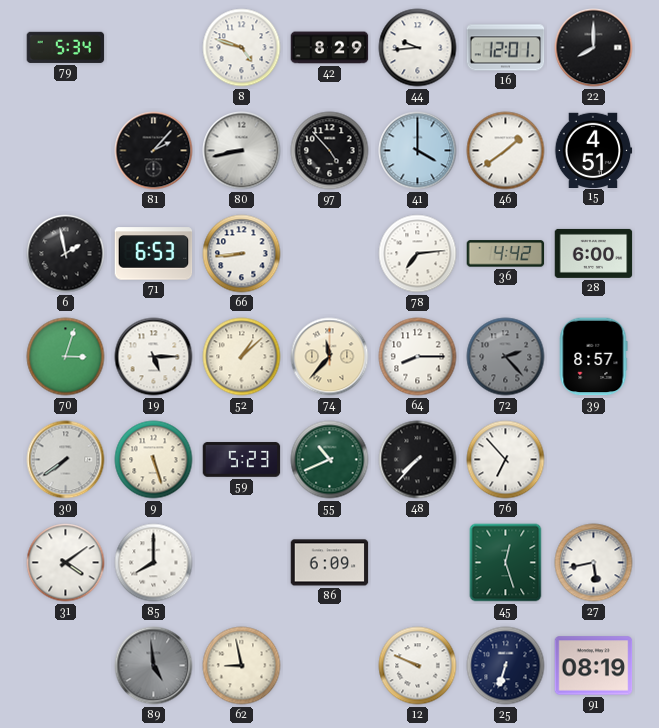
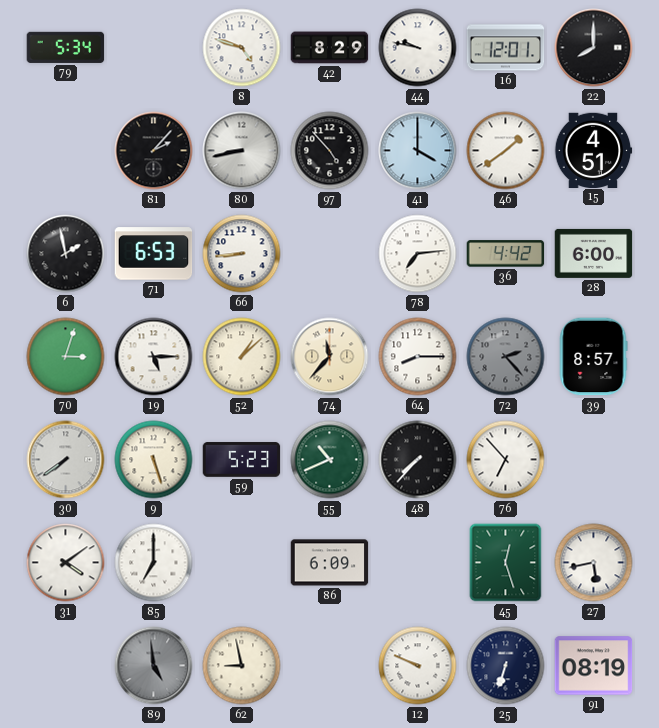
44: 9:44 -> 9:47 (418, 48)
85: 8:00 -> 7:00 (154, 563)
